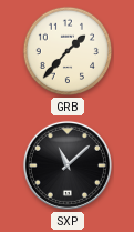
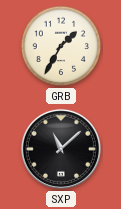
GRB: 1:37 -> 1:35 (61, 46)
